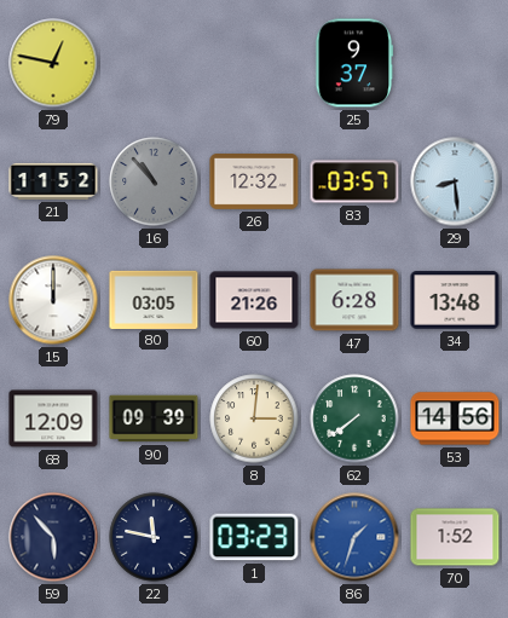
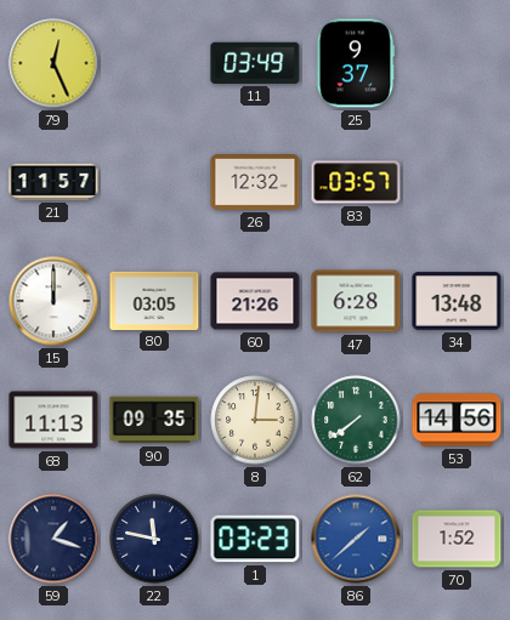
79: 12:47 -> 12:26 (53, 63)
11: none -> 03:49 (255, 63)
21: 11:52 -> 11:57 (53, 182)
16: 10:53 -> none (154, 181)
29: 8:29 -> none (455, 181)
68: 12:09 -> 11:13 (53, 420)
90: 09:39 -> 09:35 (154, 420)
59: 5:53 -> 1:18 (53, 539)
86: 1:33 -> 1:38 (356, 539)
